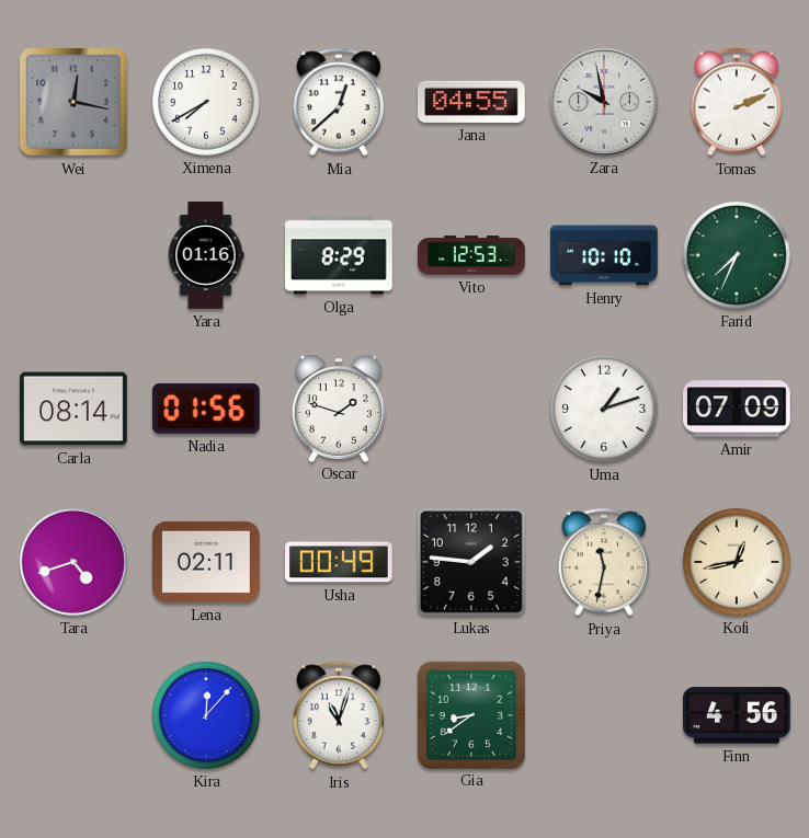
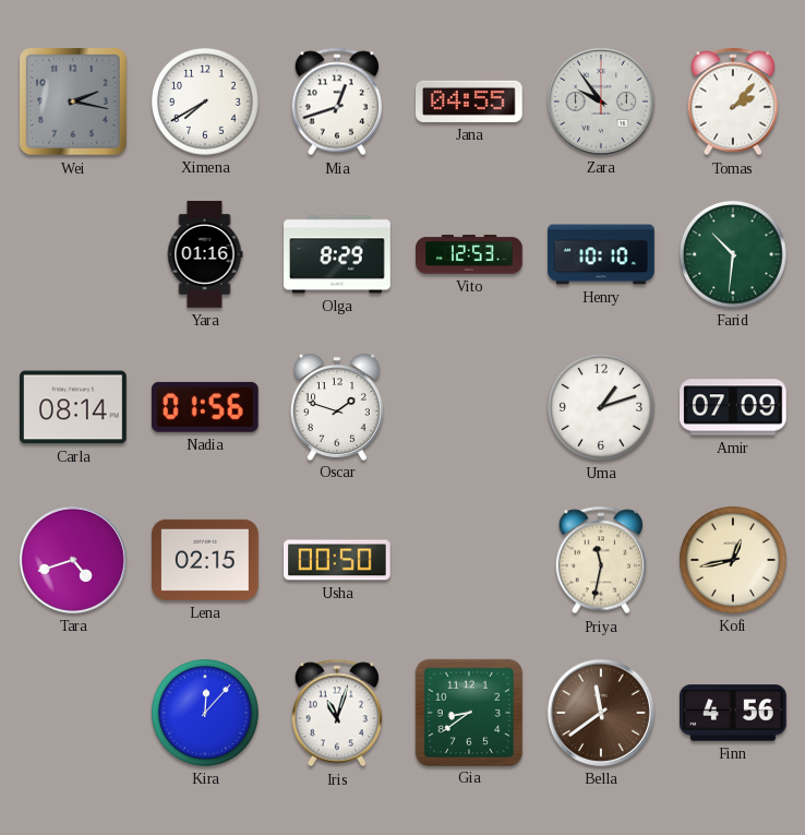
Wei: 12:17 -> 2:17 (74, 103)
Mia: 12:38 -> 12:42 (337, 102)
Zara: 9:58 -> 9:54 (601, 102)
Tomas: 2:11 -> 2:07 (733, 102)
Farid: 7:34 -> 10:31 (733, 254)
Lena: 02:11 -> 02:15 (205, 560)
Usha: 00:49 -> 00:50 (338, 560)
Lukas: 1:46 -> none (472, 563)
Bella: none -> 11:39 (601, 713)
